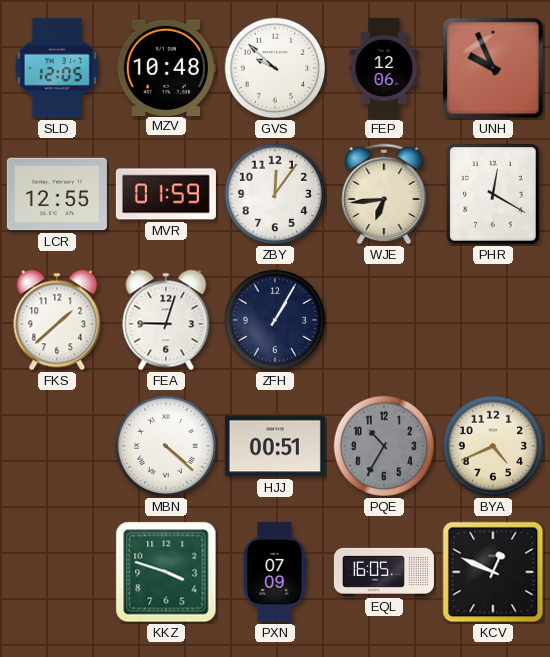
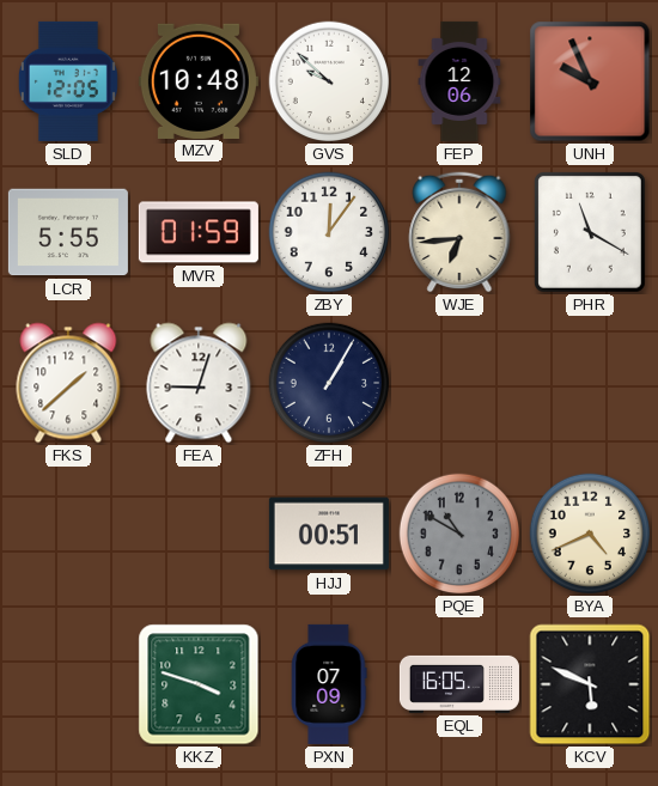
LCR: 12:55 -> 5:55 (68, 232)
PHR: 12:20 -> 11:20 (590, 233)
MBN: 4:22 -> none (166, 446)
PQE: 10:35 -> 10:50 (459, 534)
KCV: 12:49 -> 5:49 (590, 684)
